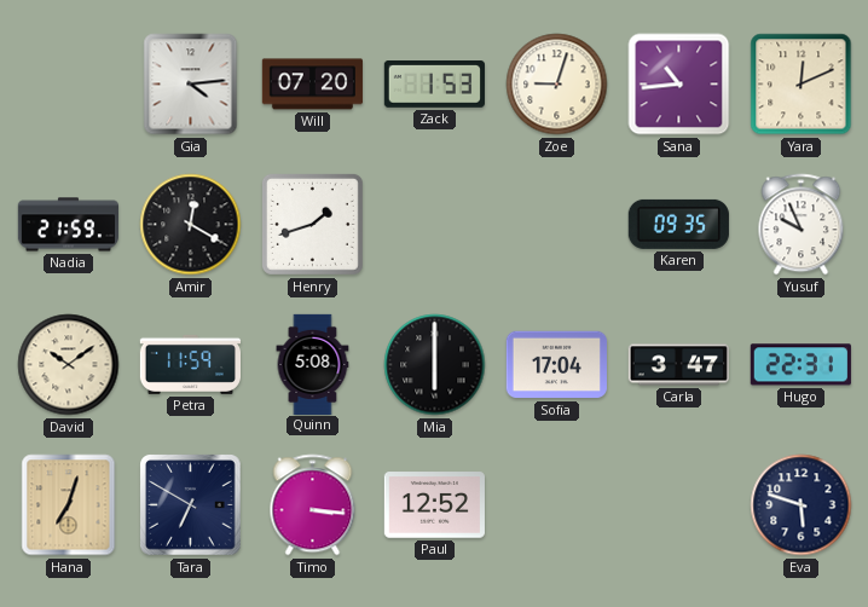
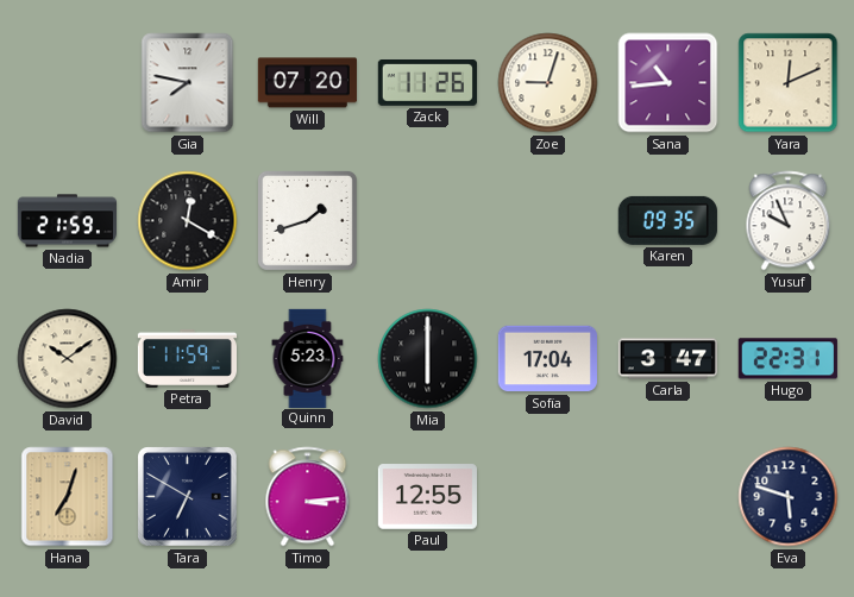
Gia: 4:14 -> 7:47 (188, 83)
Zack: 1:53 -> 11:26 (427, 83)
Quinn: 5:08 -> 5:23 (308, 358)
Timo: 3:16 -> 3:14 (308, 497)
Paul: 12:52 -> 12:55 (427, 497)
